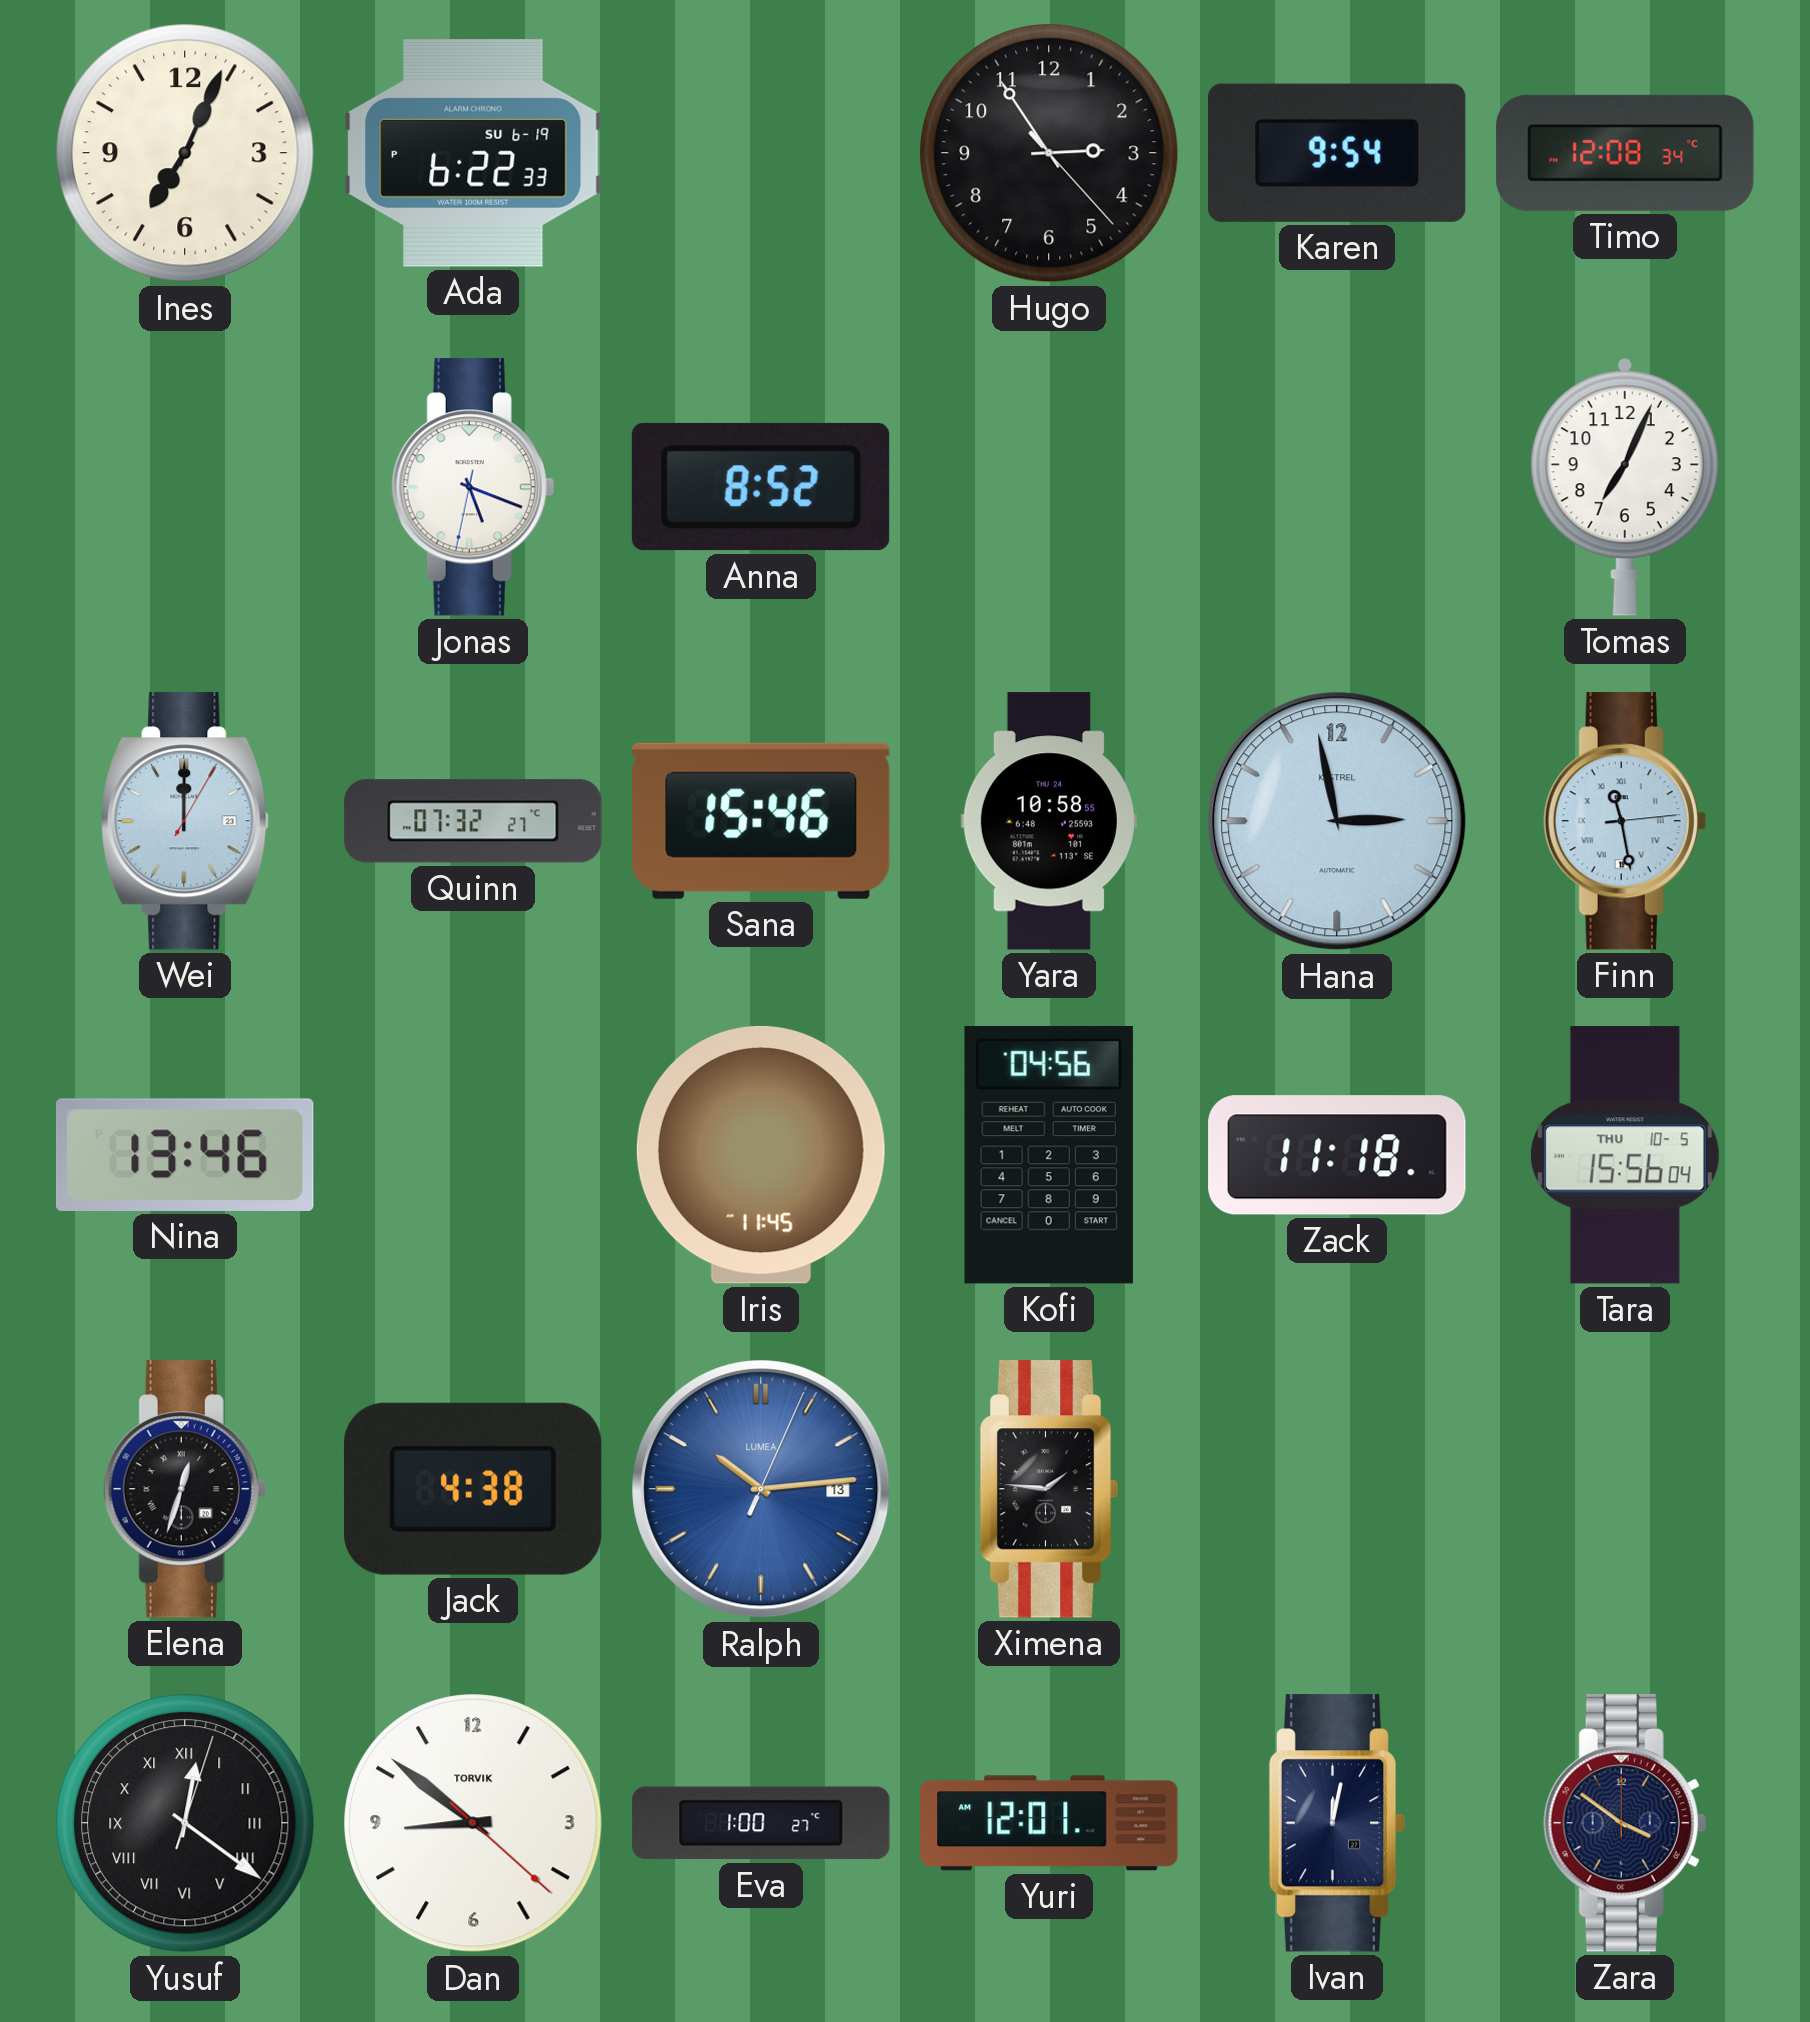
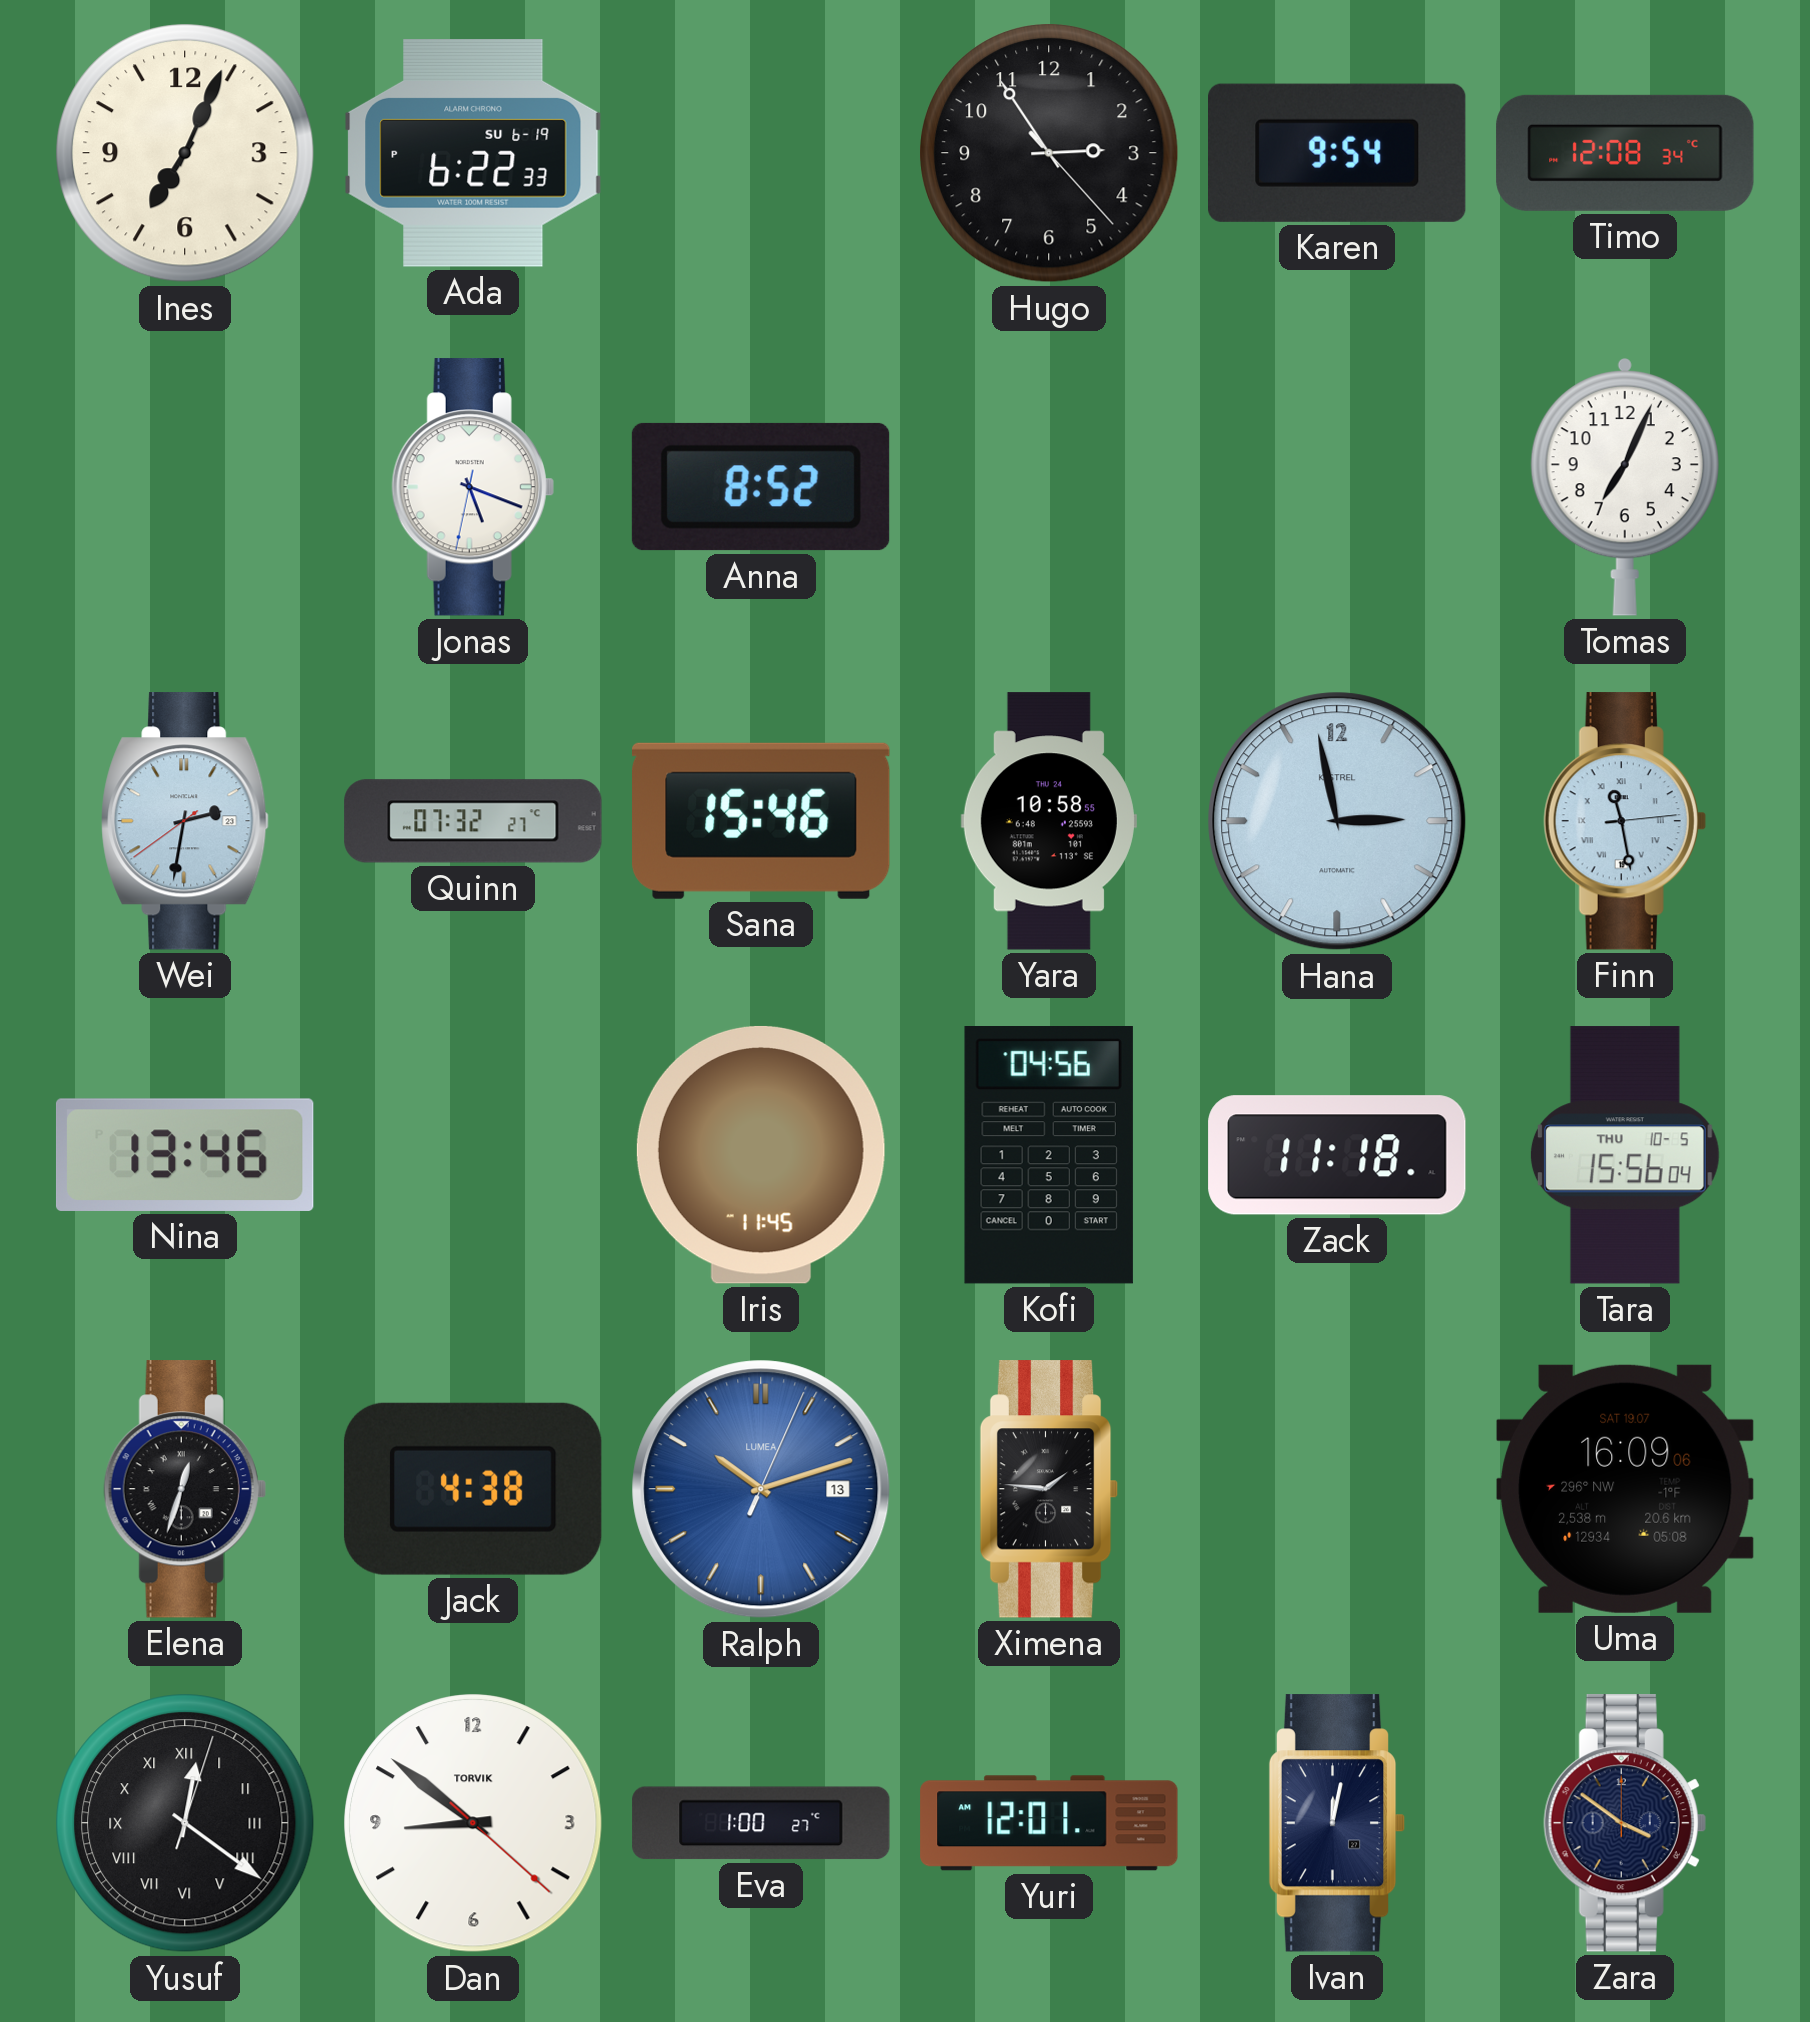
Wei: 12:00 -> 2:31 (185, 821)
Ralph: 10:14 -> 10:12 (761, 1489)
Uma: none -> 16:09 (1626, 1489)
